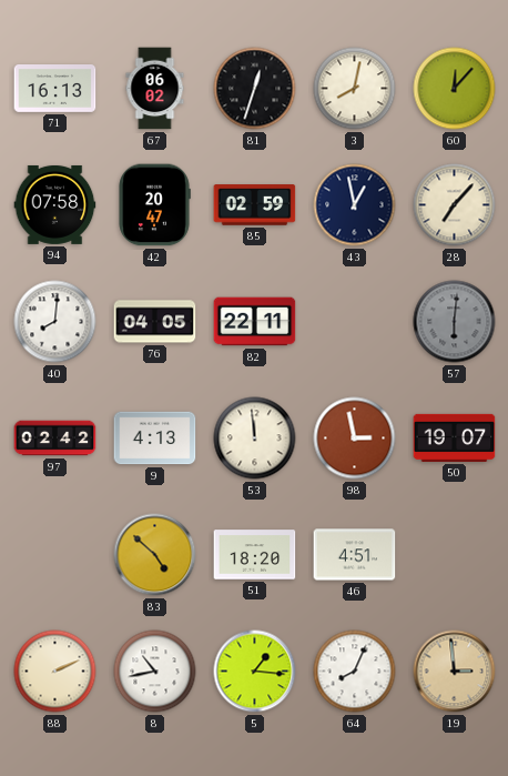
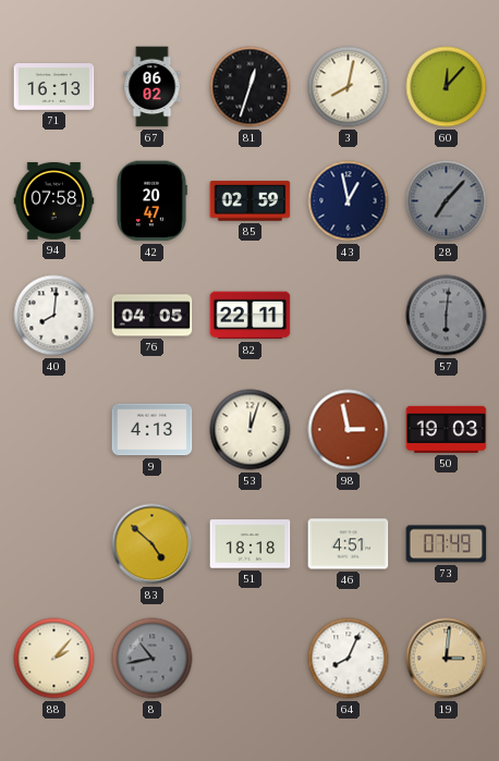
28 dial: cream -> grey (447, 201)
97: 02:42 -> none (55, 439)
53: 11:59 -> 12:03 (251, 430)
50: 19:07 -> 19:03 (447, 429)
51: 18:20 -> 18:18 (251, 544)
73: none -> 07:49 (447, 544)
88: 2:11 -> 2:07 (54, 659)
8 dial: white -> grey (153, 659)
5: 1:16 -> none (255, 672)
19: 2:59 -> 3:01 (447, 659)
